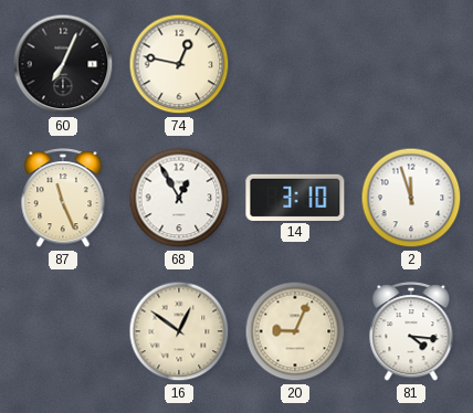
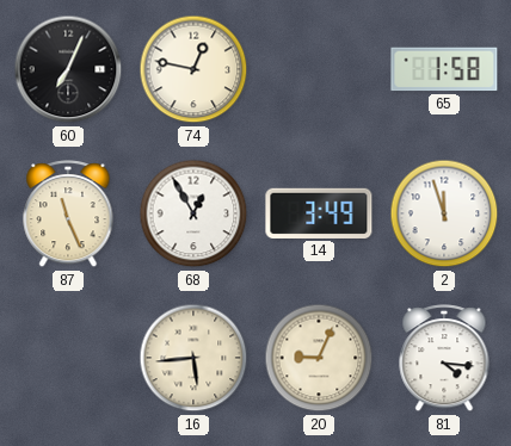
65: none -> 1:58 (444, 69)
14: 3:10 -> 3:49 (319, 213)
16: 12:51 -> 5:44 (193, 358)
